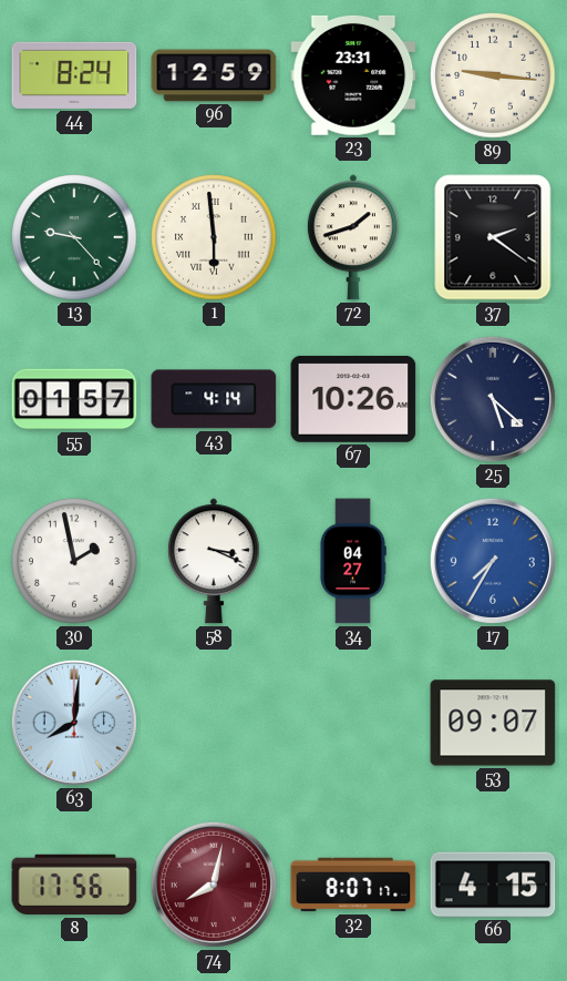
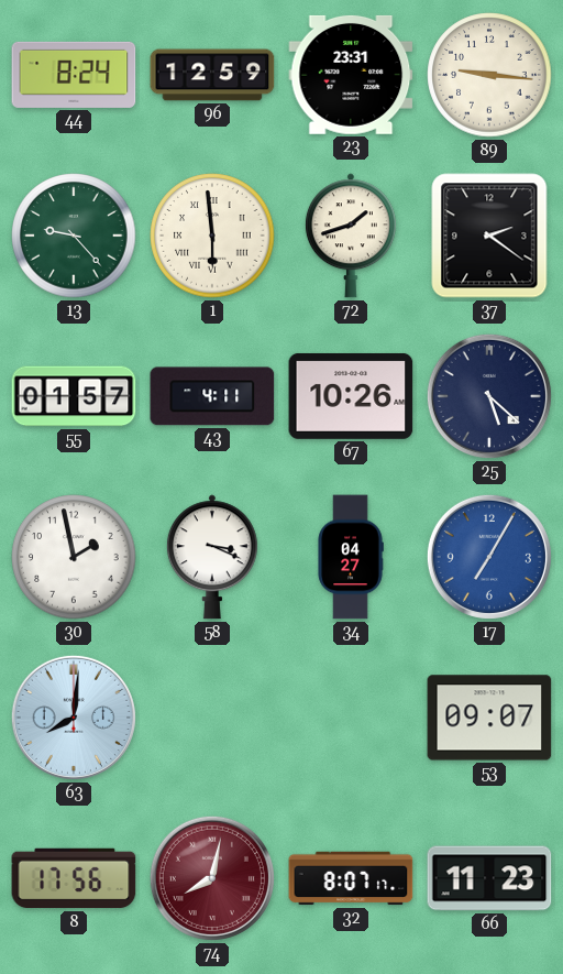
43: 4:14 -> 4:11 (212, 396)
17: 7:35 -> 7:05 (489, 557)
66: 4:15 -> 11:23 (489, 878)
